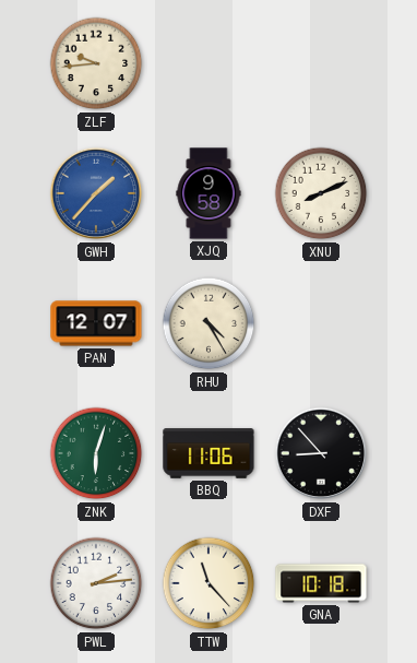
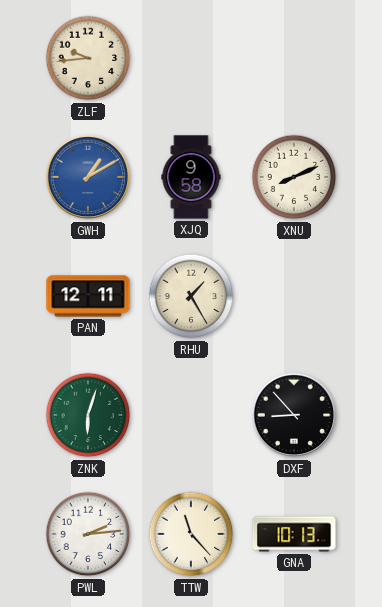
GWH: 1:37 -> 1:10 (88, 177)
PAN: 12:07 -> 12:11 (88, 296)
RHU: 4:25 -> 1:25 (191, 296)
BBQ: 11:06 -> none (208, 453)
GNA: 10:18 -> 10:13 (294, 534)
